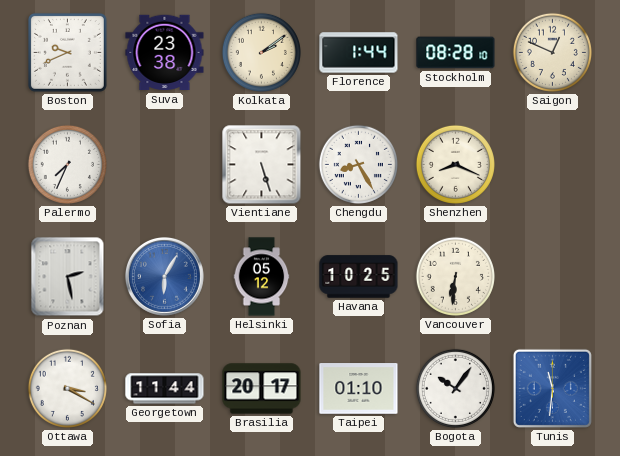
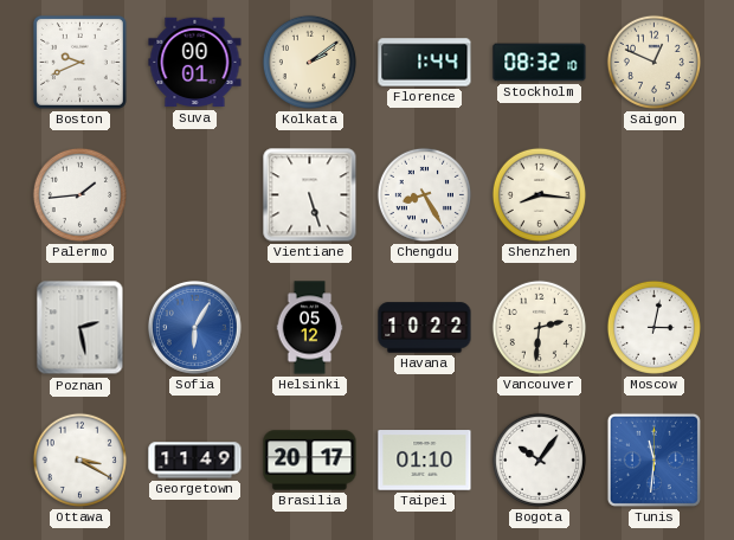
Suva: 23:38 -> 00:01 (195, 63)
Stockholm: 08:28 -> 08:32 (540, 63)
Palermo: 7:34 -> 1:44 (79, 194)
Shenzhen: 8:19 -> 8:16 (539, 194)
Havana: 10:25 -> 10:22 (425, 328)
Vancouver: 6:31 -> 2:31 (539, 327)
Moscow: none -> 3:02 (653, 327)
Georgetown: 11:44 -> 11:49 (195, 461)
